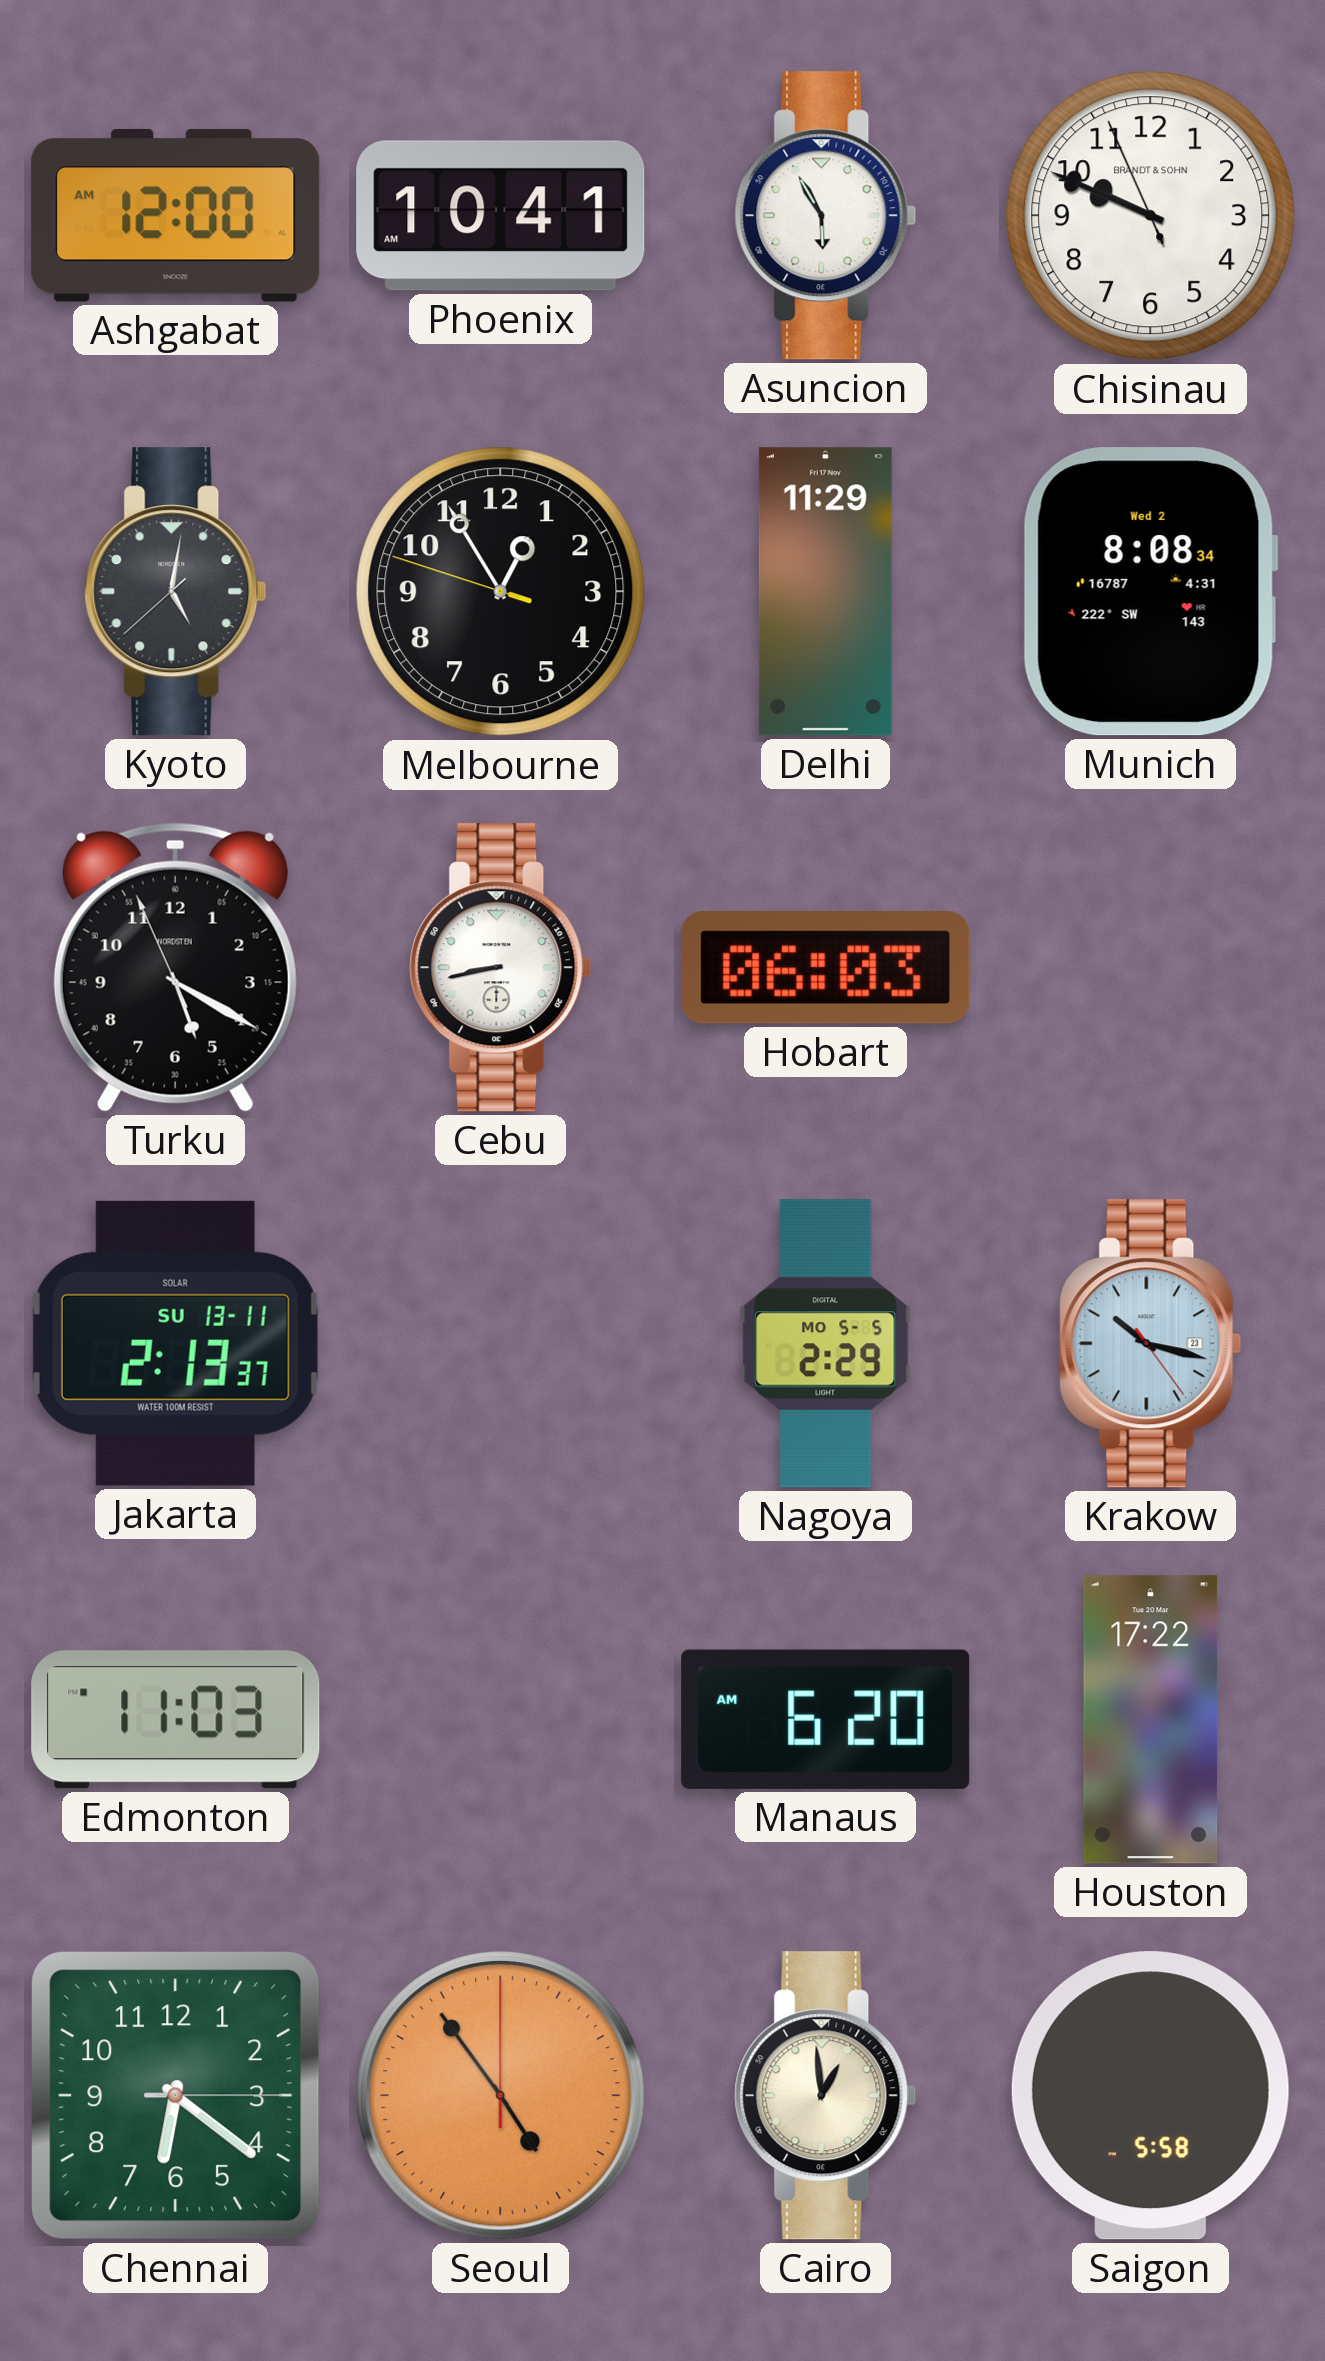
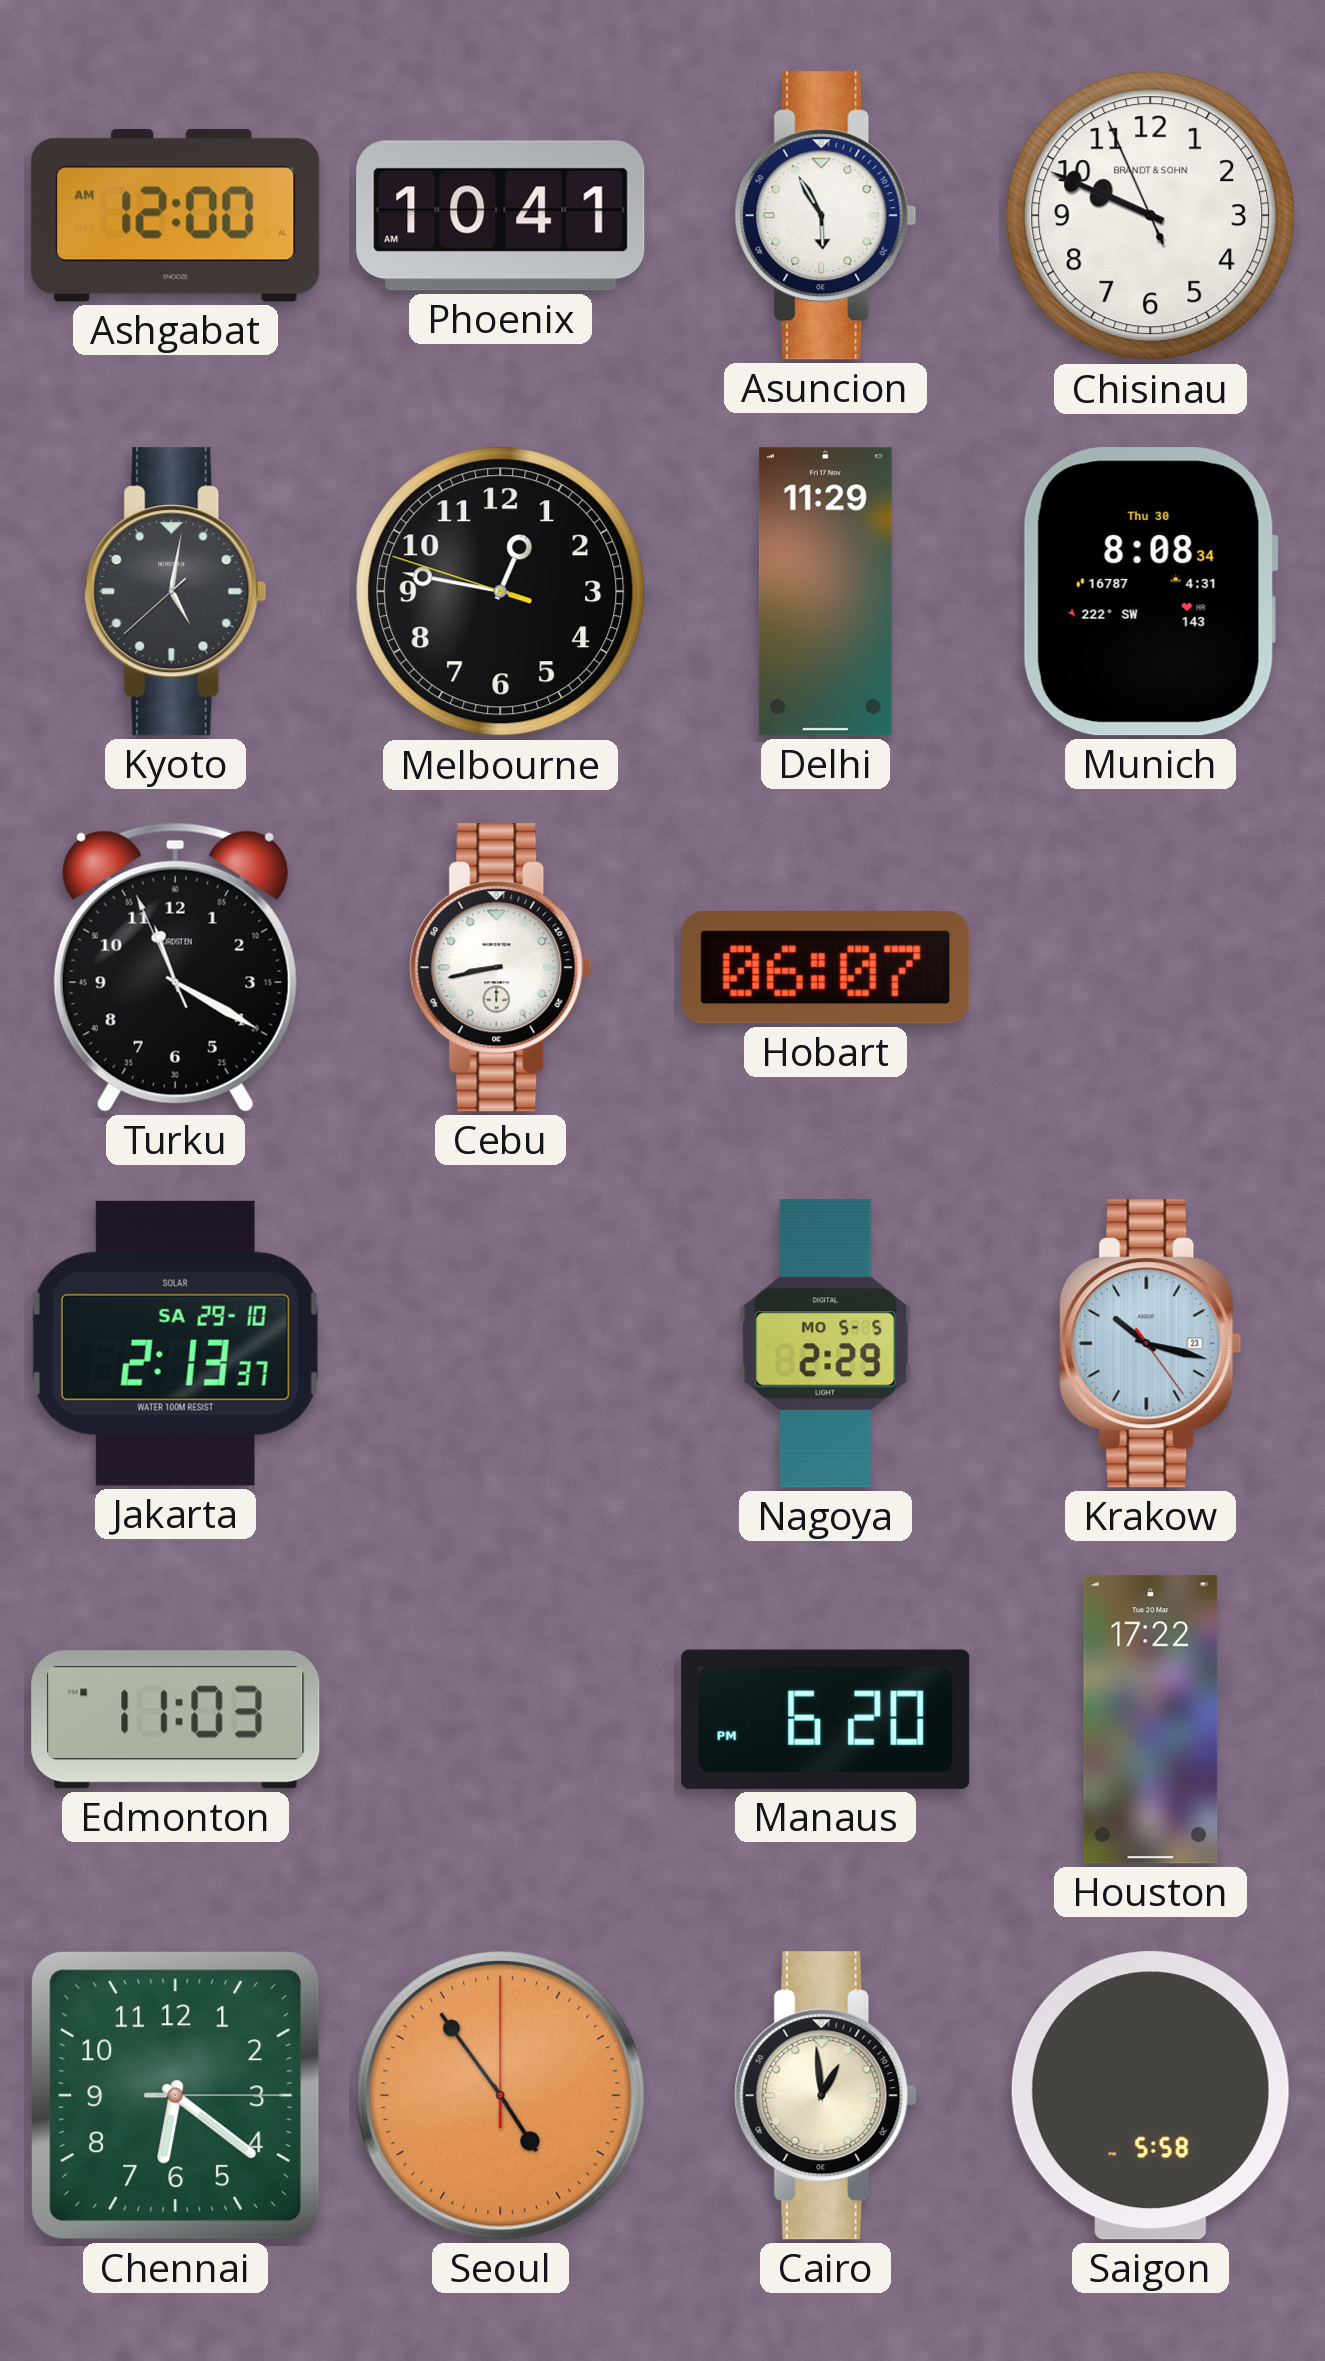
Melbourne: 12:54 -> 12:46 (501, 592)
Munich date: Wed 2 -> Thu 30 (1150, 592)
Turku: 5:19 -> 11:19 (175, 967)
Hobart: 06:03 -> 06:07 (826, 968)
Jakarta date: SU 13-11 -> SA 29-10 (175, 1343)
Manaus: 6:20 AM -> 6:20 PM (826, 1719)
